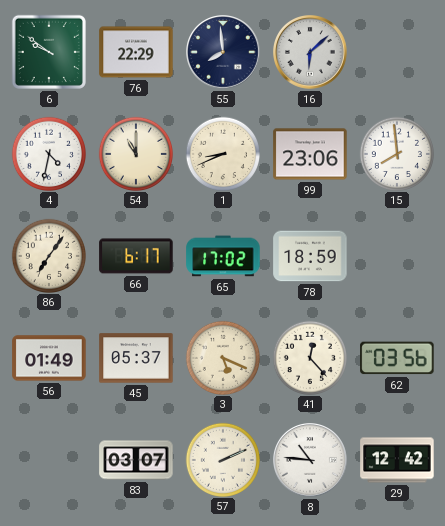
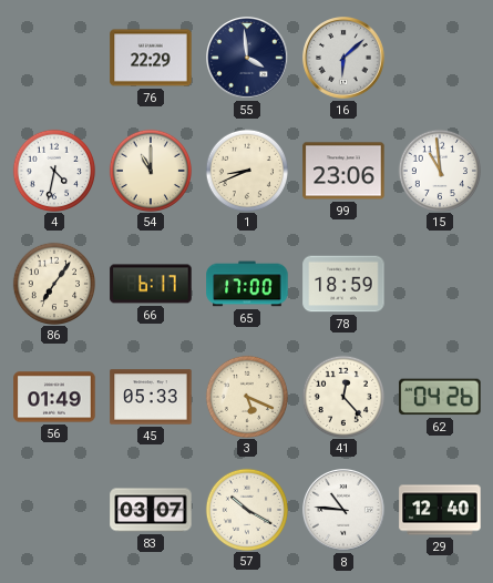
6: 9:51 -> none (49, 52)
55: 7:59 -> 3:59 (248, 59)
15: 7:59 -> 10:59 (439, 170)
65: 17:02 -> 17:00 (247, 284)
45: 05:37 -> 05:33 (151, 397)
62: 03:56 -> 04:26 (440, 397)
57: 2:11 -> 10:20 (246, 509)
29: 12:42 -> 12:40 (440, 510)
